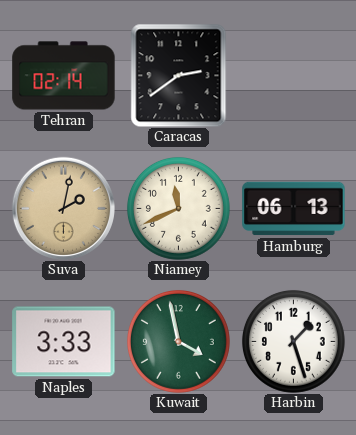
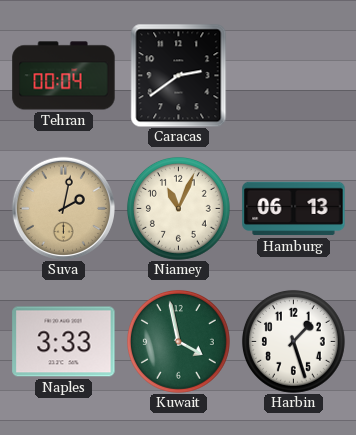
Tehran: 02:14 -> 00:04 (64, 76)
Niamey: 11:41 -> 11:04 (178, 208)
